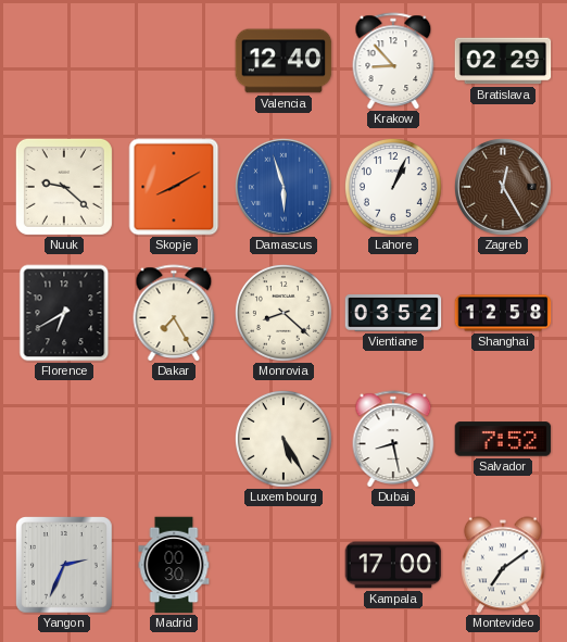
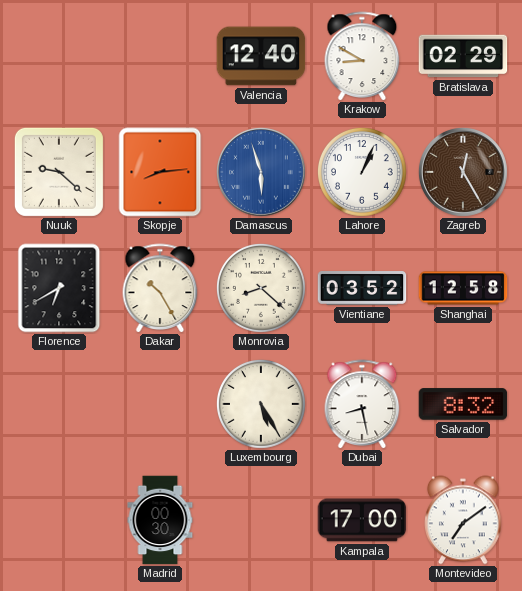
Krakow: 8:53 -> 8:50 (362, 56)
Skopje: 8:10 -> 8:14 (160, 172)
Dakar: 7:25 -> 10:25 (160, 288)
Salvador: 7:52 -> 8:32 (463, 404)
Yangon: 2:34 -> none (65, 566)
